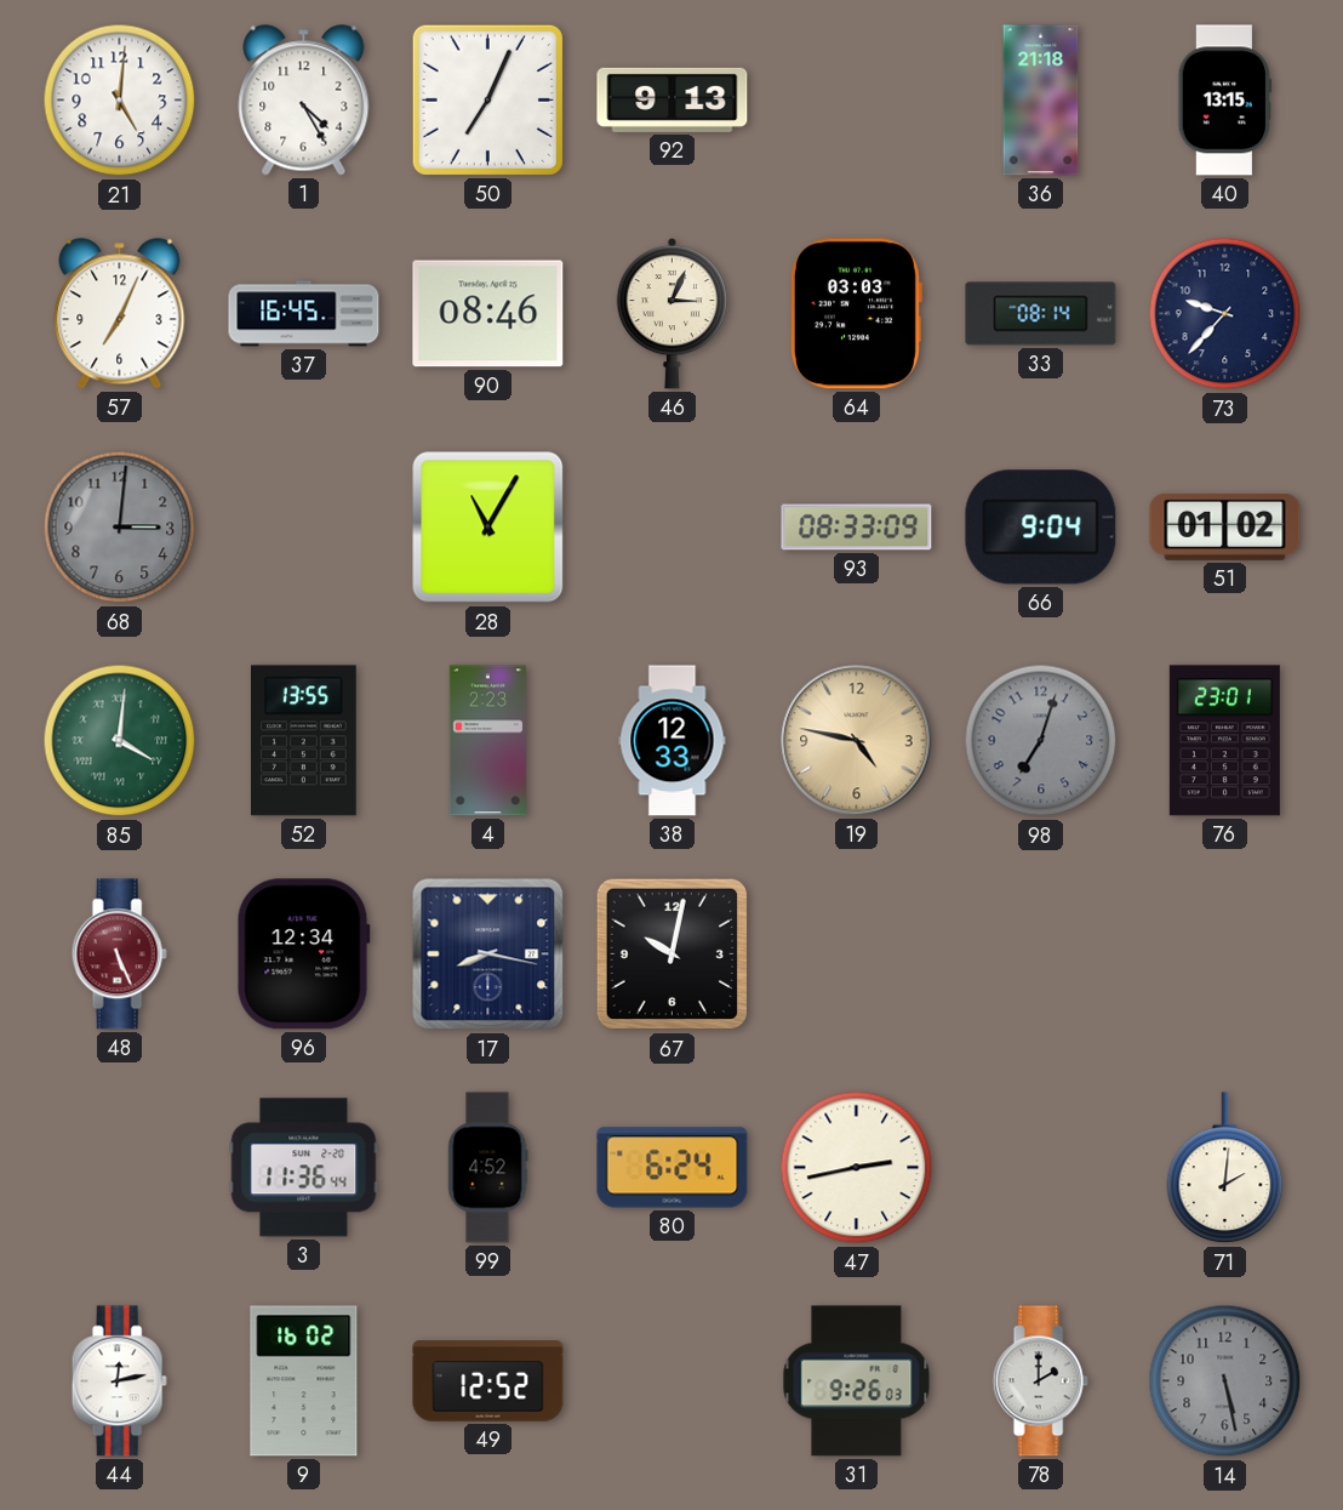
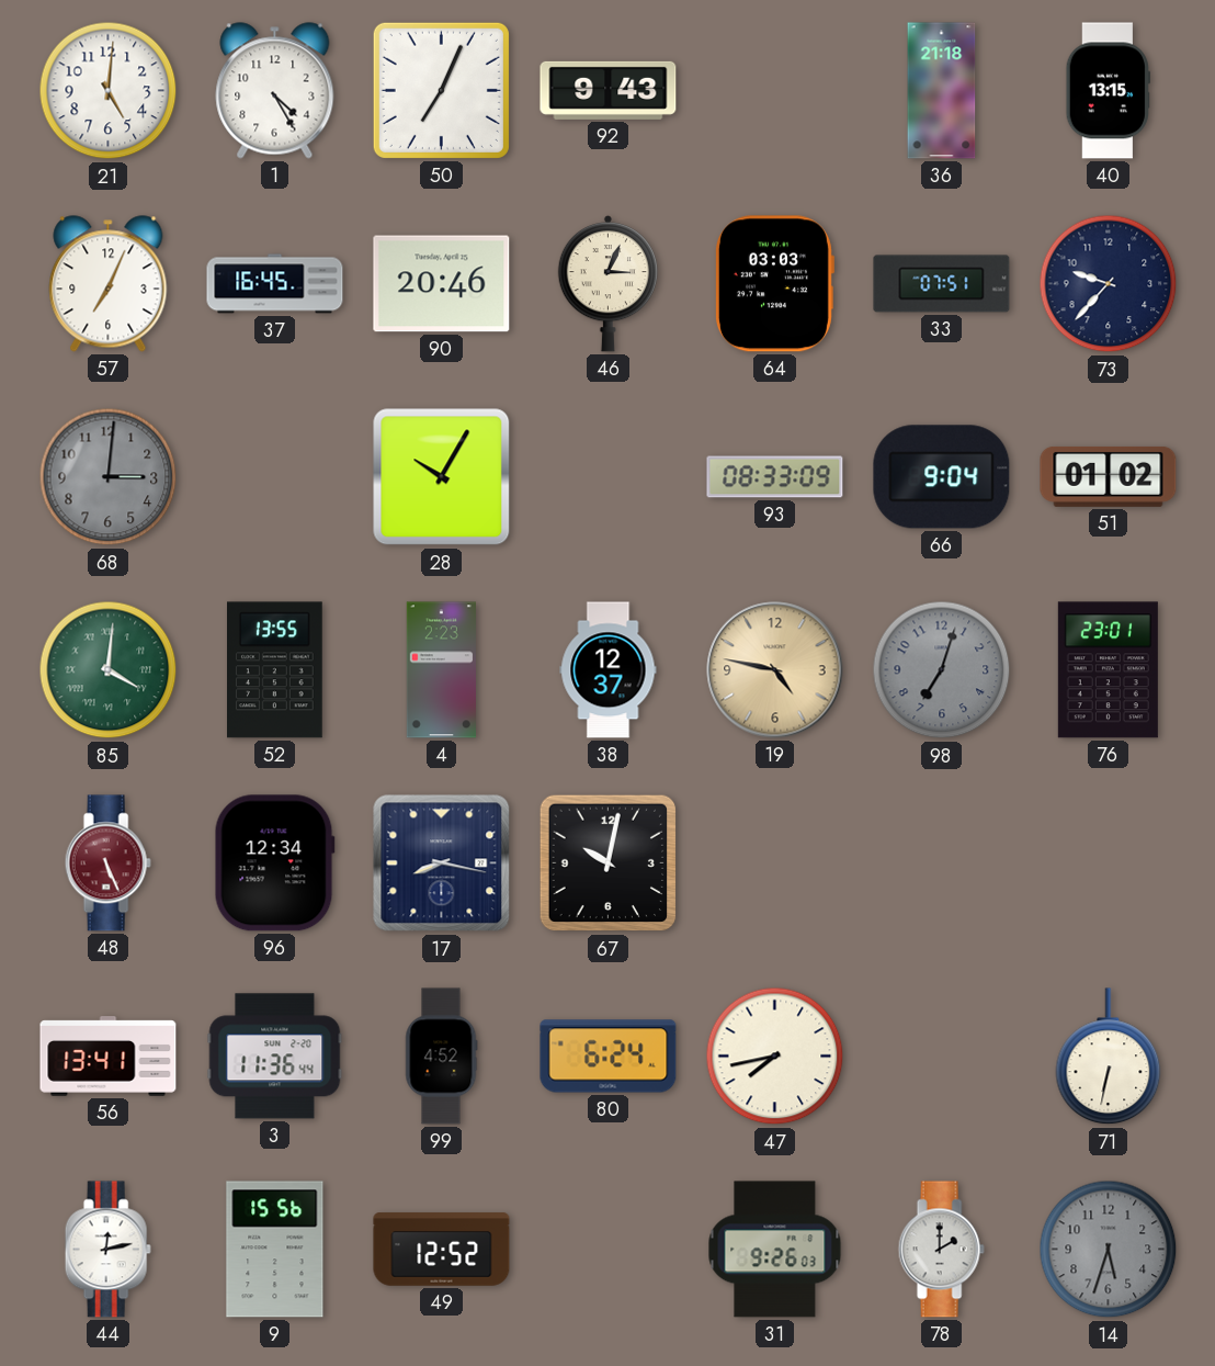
92: 9:13 -> 9:43 (609, 90)
90: 08:46 -> 20:46 (442, 284)
33: 08:14 -> 07:51 (942, 284)
28: 11:05 -> 10:05 (442, 477)
38: 12:33 -> 12:37 (609, 670)
56: none -> 13:41 (109, 1057)
47: 2:43 -> 7:43 (775, 1057)
71: 2:01 -> 6:32 (1109, 1057)
9: 16:02 -> 15:56 (275, 1250)
14: 5:28 -> 5:33 (1109, 1250)
